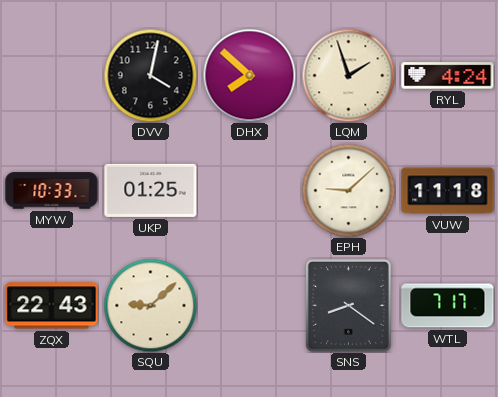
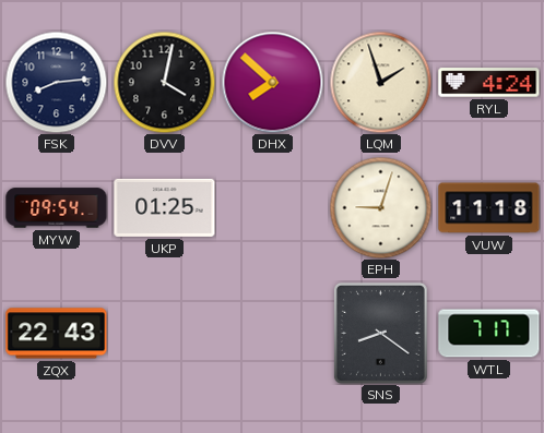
FSK: none -> 8:14 (56, 82)
MYW: 10:33 -> 09:54 (57, 208)
EPH: 9:08 -> 9:03 (380, 207)
SQU: 9:08 -> none (150, 305)
